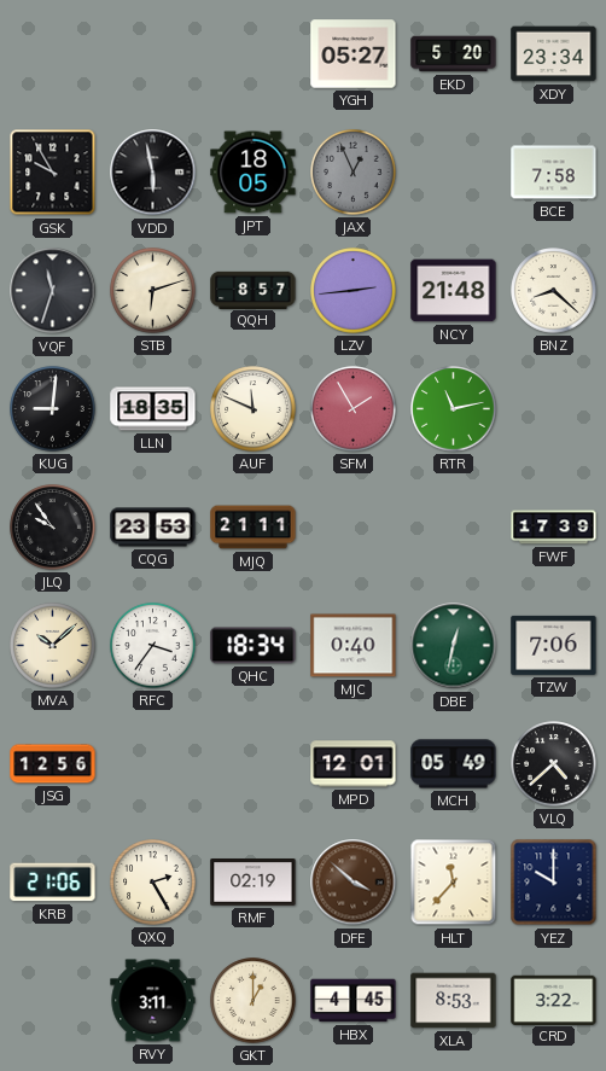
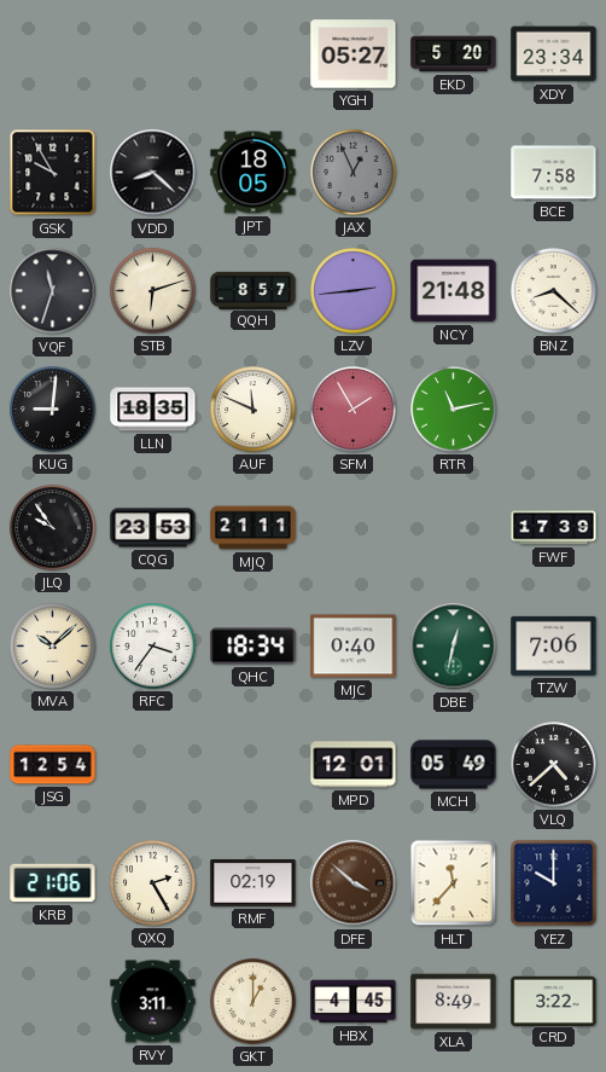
VDD: 5:58 -> 8:22 (153, 173)
JSG: 12:56 -> 12:54 (53, 765)
XLA: 8:53 -> 8:49 (454, 1002)
